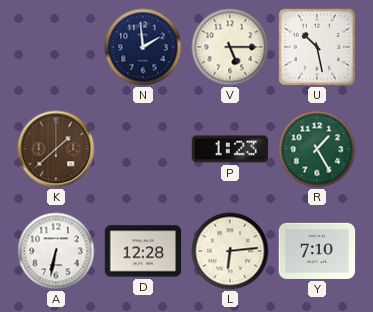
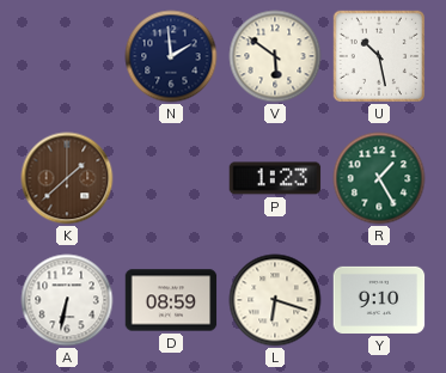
V: 5:15 -> 5:51 (275, 56)
D: 12:28 -> 08:59 (171, 300)
L: 6:14 -> 6:18 (275, 300)
Y: 7:10 -> 9:10 (379, 300)
